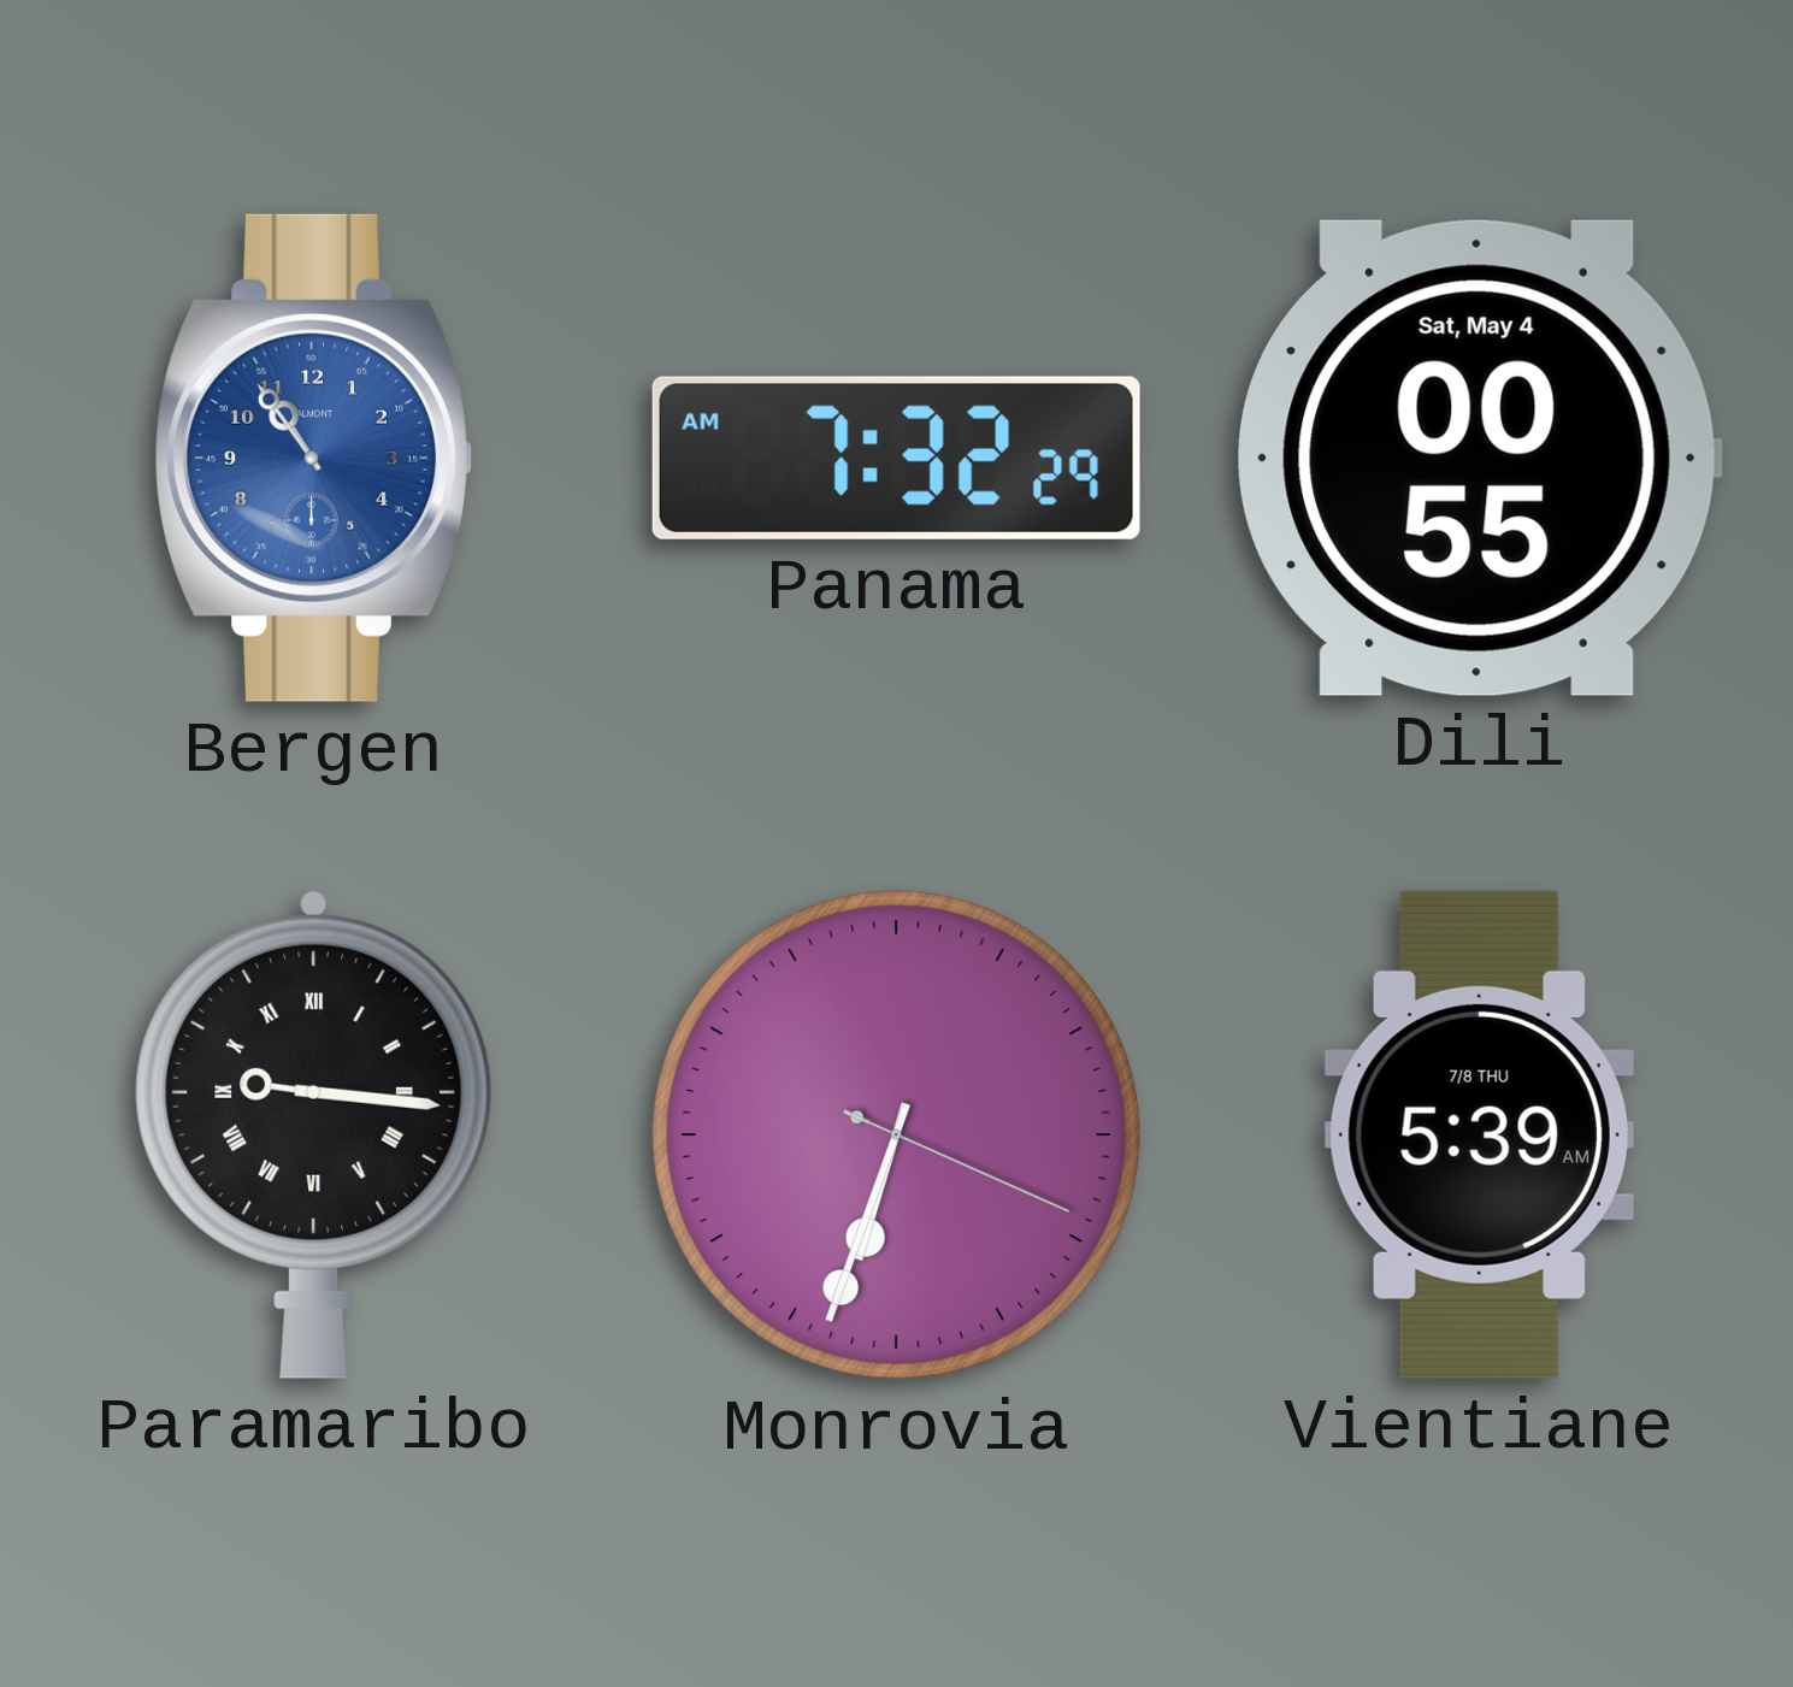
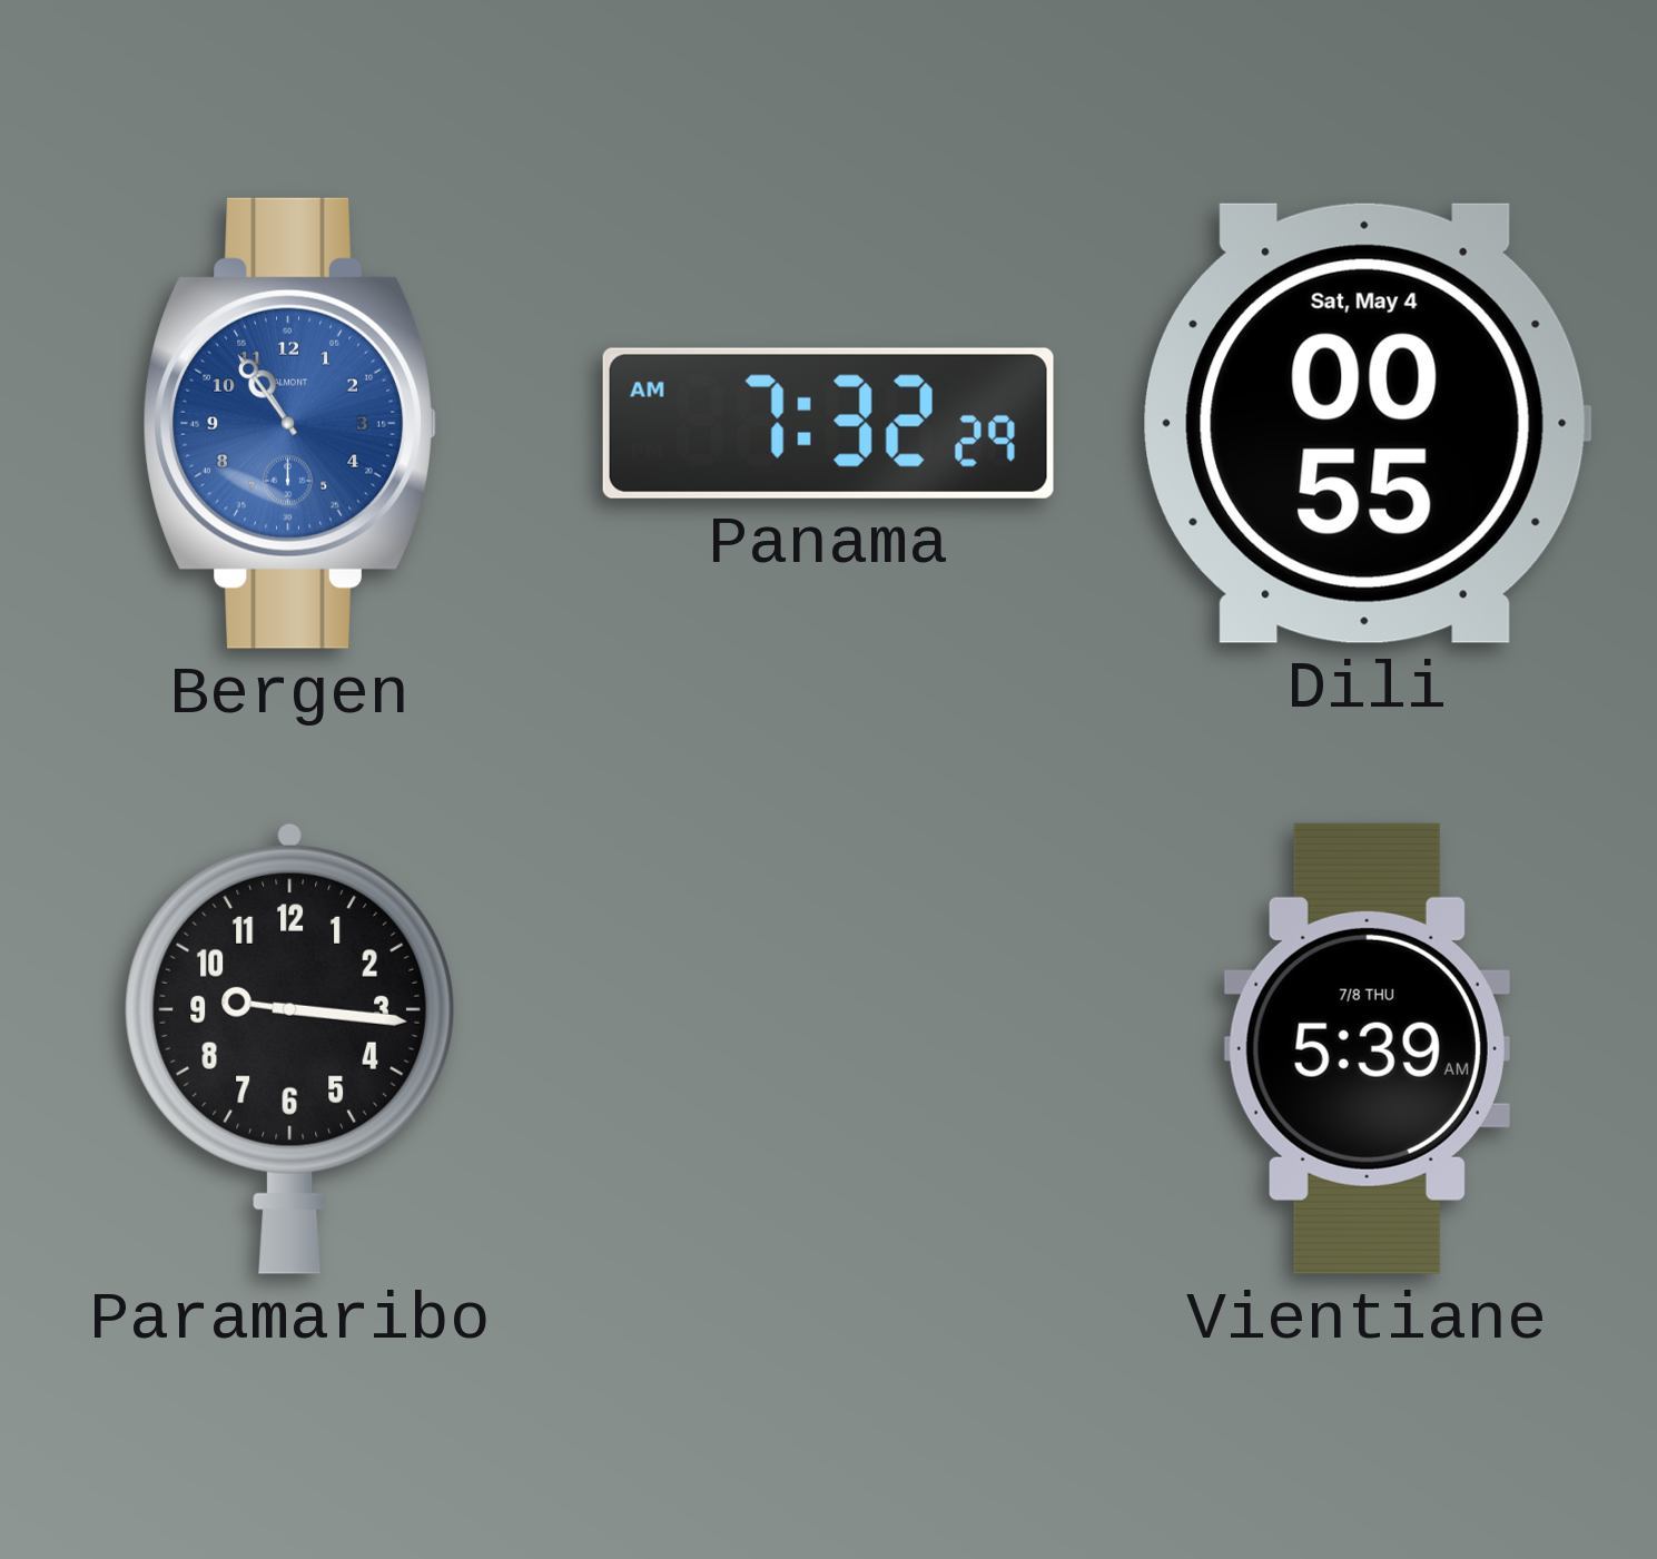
Paramaribo numerals: Roman -> Arabic (289, 1048)
Monrovia: 6:33 -> none (897, 1136)
